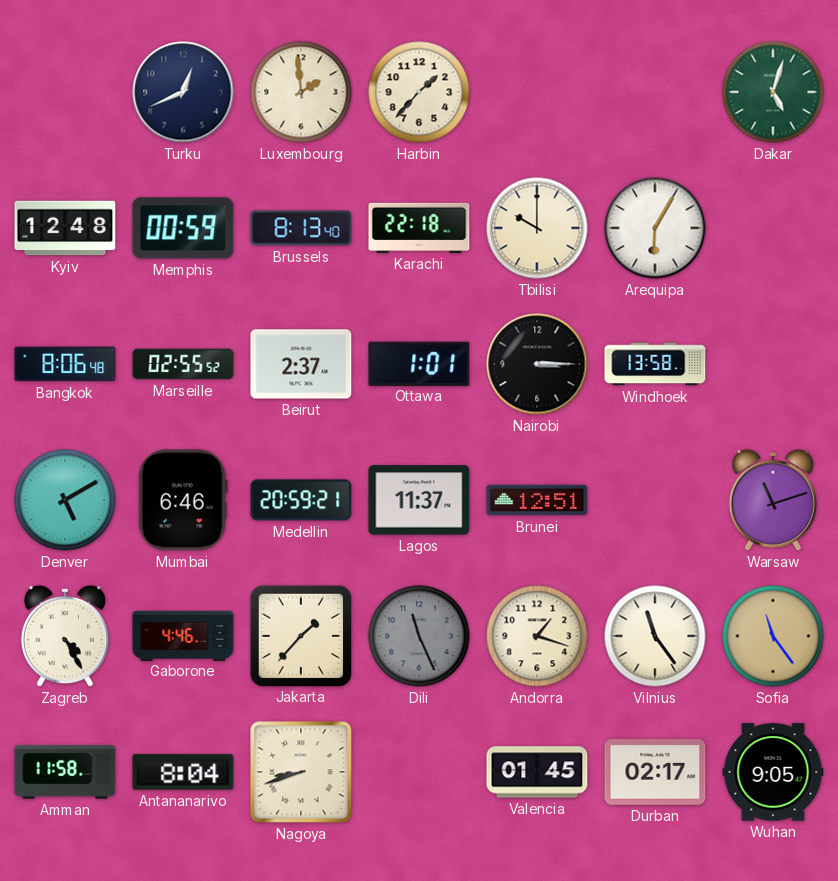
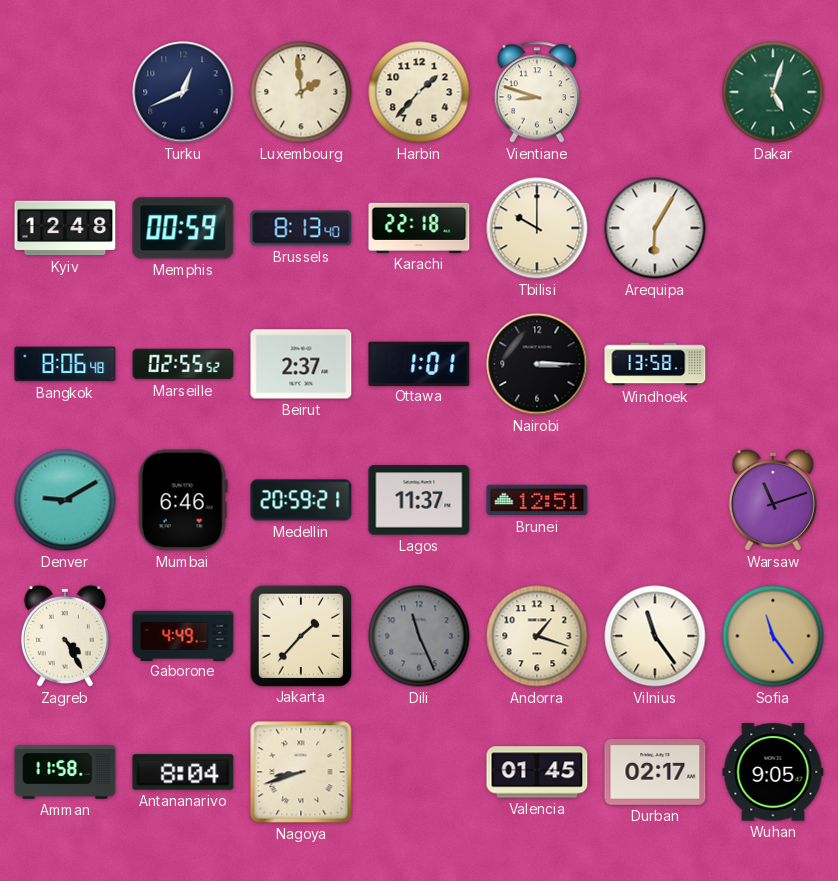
Vientiane: none -> 8:48 (536, 92)
Denver: 5:10 -> 9:10 (65, 500)
Gaborone: 4:46 -> 4:49 (183, 635)
